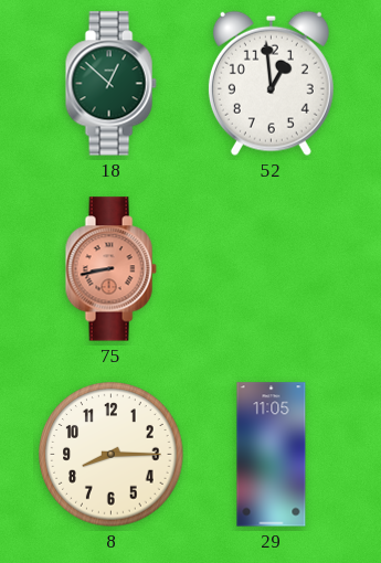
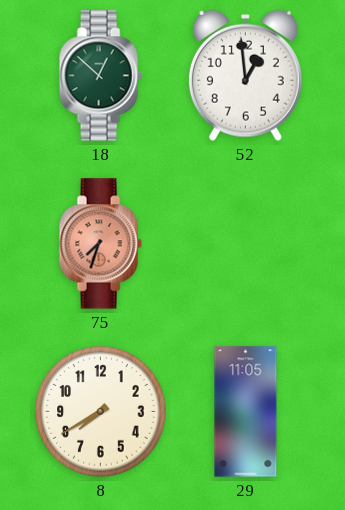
75: 8:43 -> 7:33 (100, 244)
8: 8:15 -> 7:40 (101, 412)
